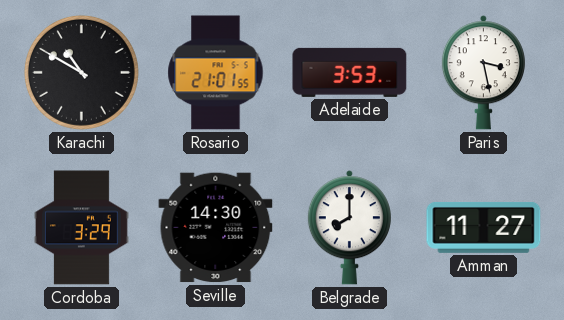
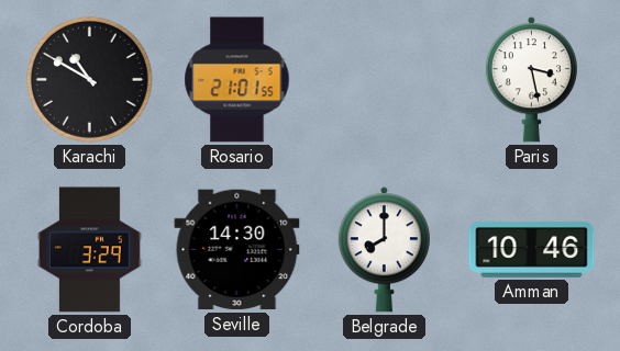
Adelaide: 3:53 -> none (350, 72)
Amman: 11:27 -> 10:46 (532, 249)
